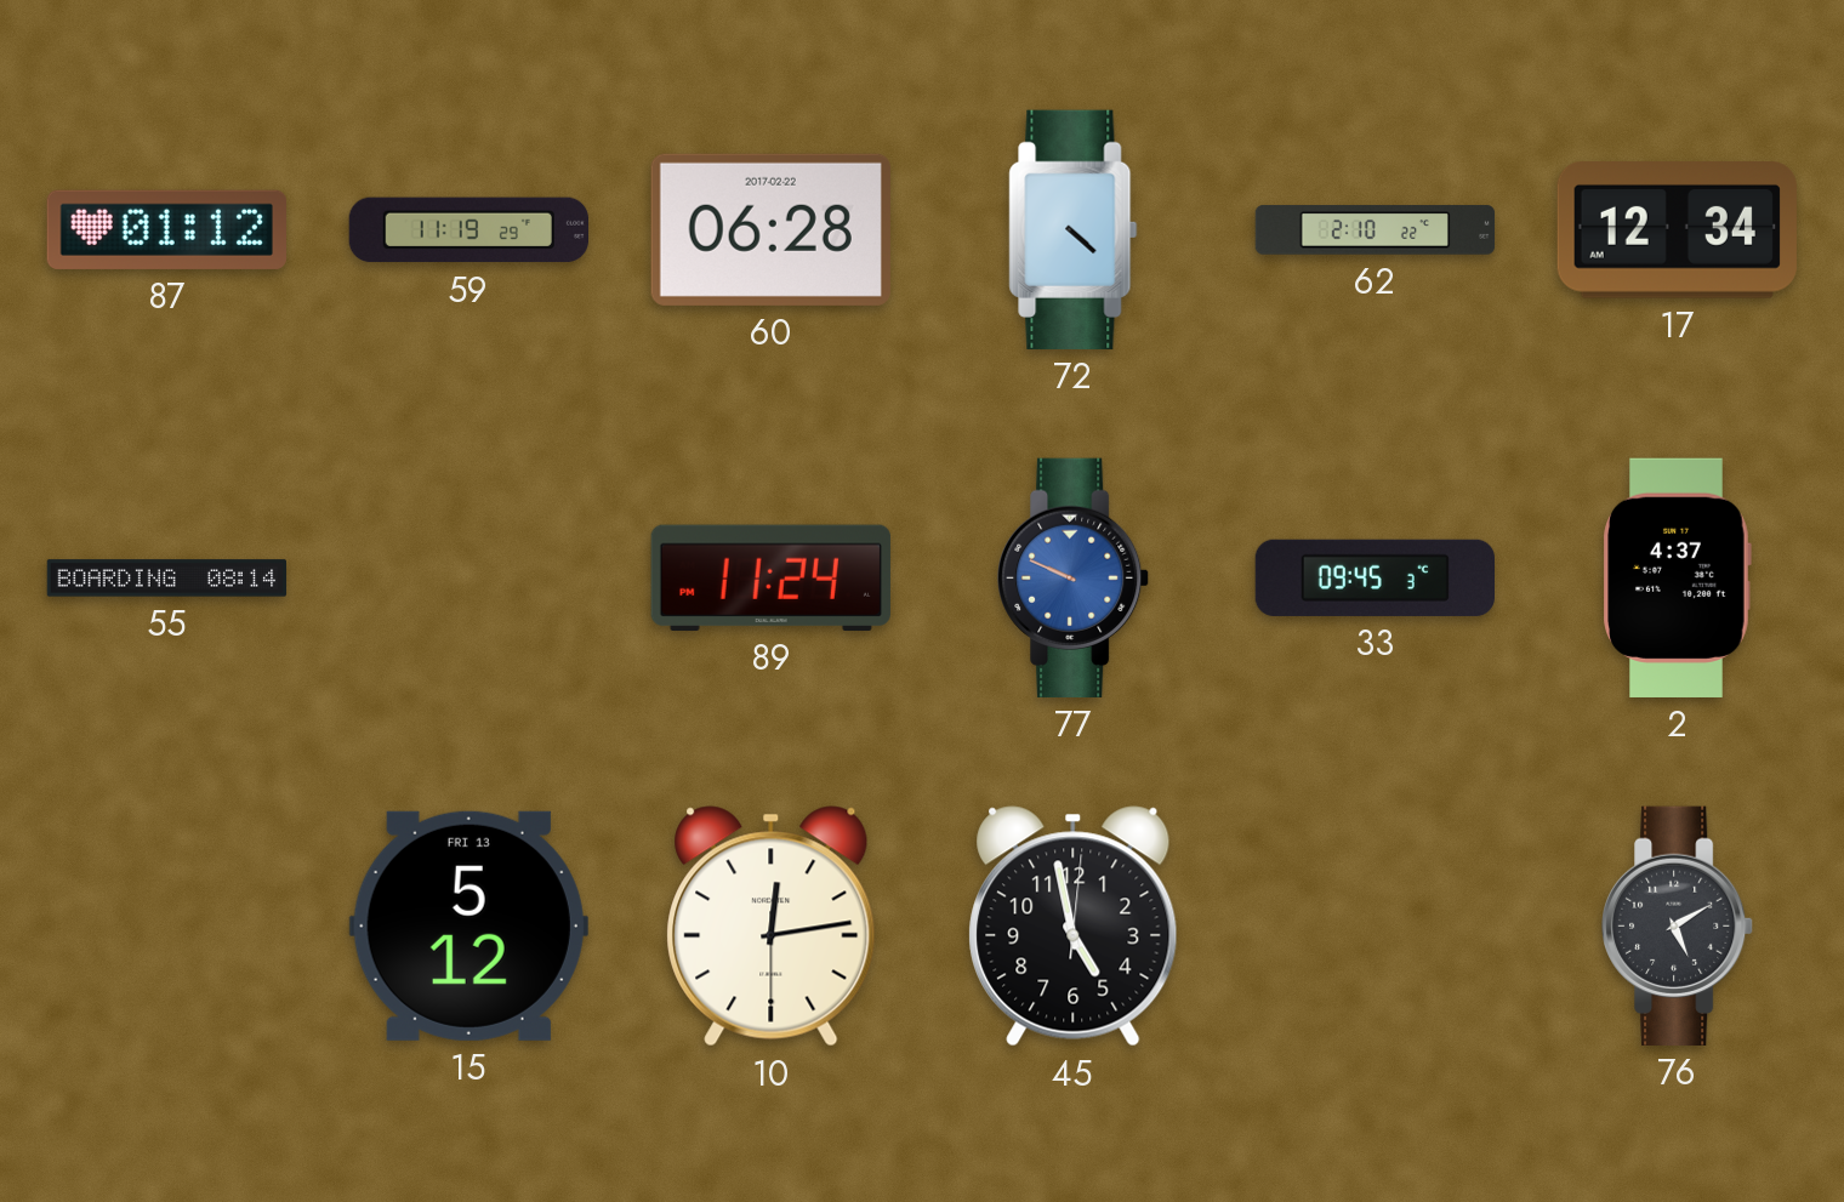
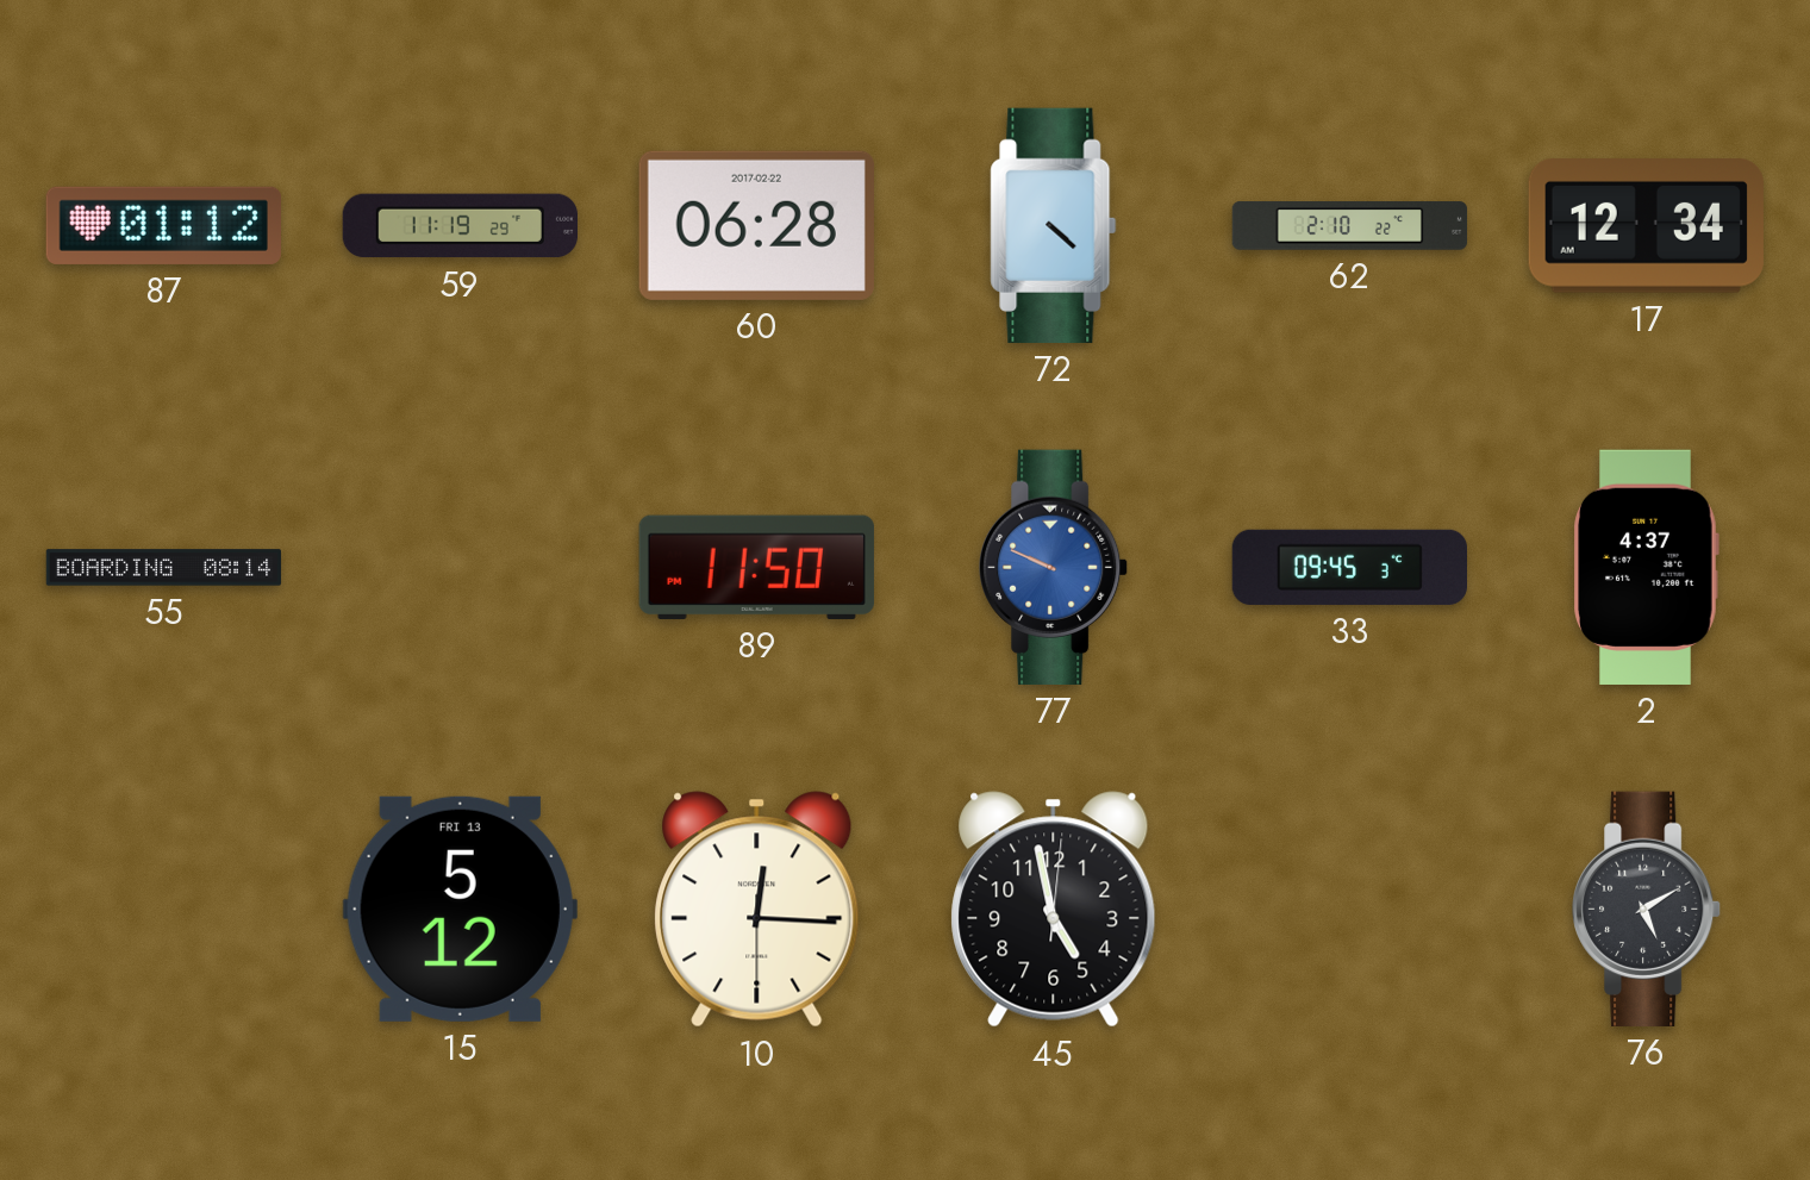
89: 11:24 -> 11:50 (756, 567)
10: 12:13 -> 12:15 (757, 910)
